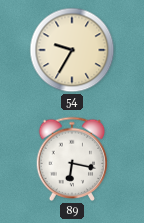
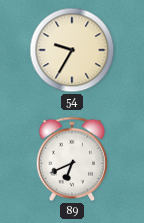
89: 6:17 -> 6:41 (72, 159)
